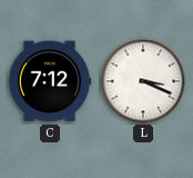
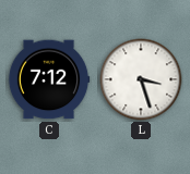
L: 3:19 -> 3:27 (141, 79)
